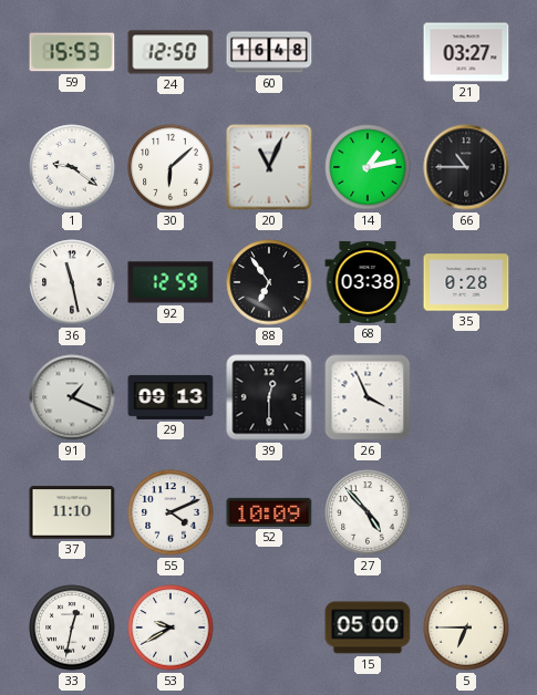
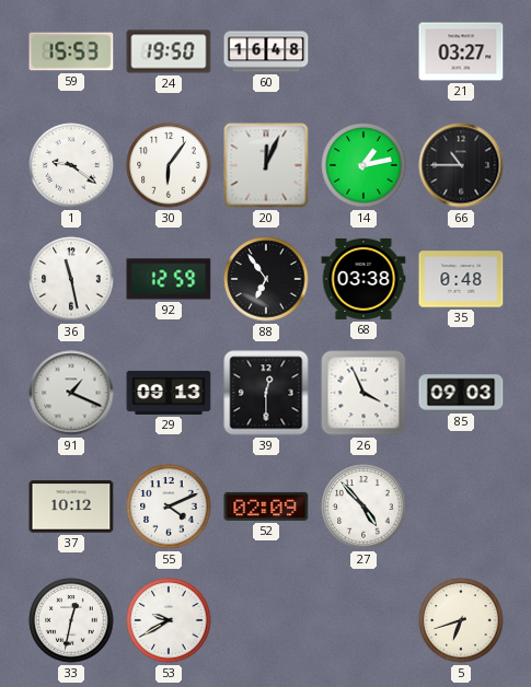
24: 12:50 -> 19:50 (169, 51)
30: 6:08 -> 6:06 (169, 165)
20: 11:04 -> 12:04 (266, 165)
35: 0:28 -> 0:48 (461, 279)
85: none -> 09:03 (461, 393)
37: 11:10 -> 10:12 (71, 506)
52: 10:09 -> 02:09 (266, 506)
15: 05:00 -> none (368, 627)
5: 6:45 -> 6:42 (461, 620)
